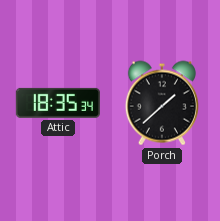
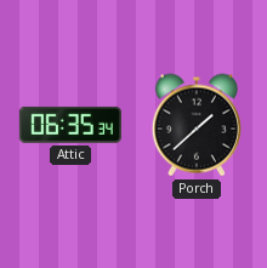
Attic: 18:35 -> 06:35 (70, 125)
